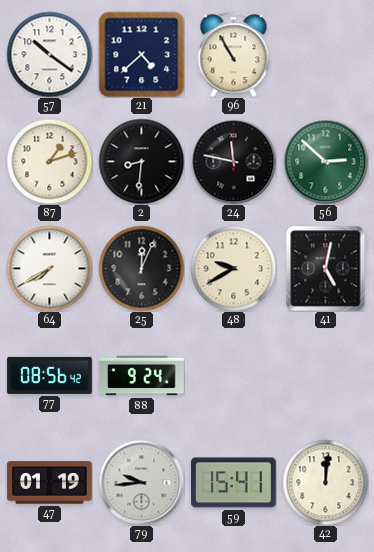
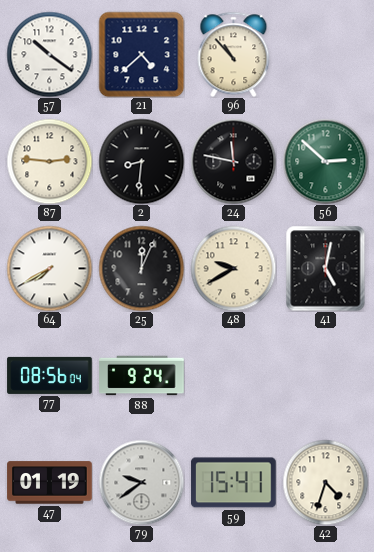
96: 10:55 -> 10:53 (234, 54)
87: 1:12 -> 2:46 (49, 161)
77: 08:56:42 -> 08:56:04 (50, 375)
79: 9:44 -> 9:39 (141, 482)
42: 12:01 -> 4:33 (325, 482)
